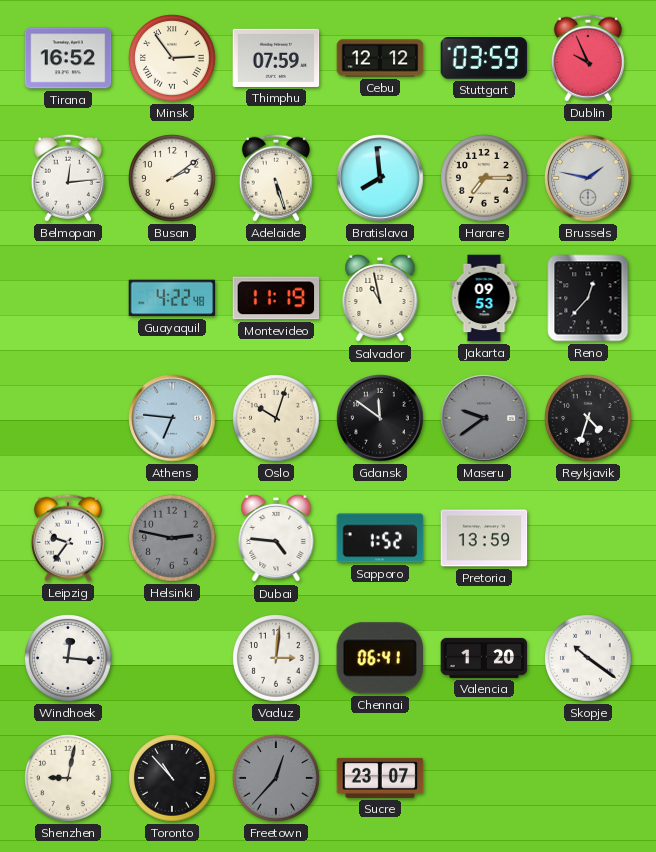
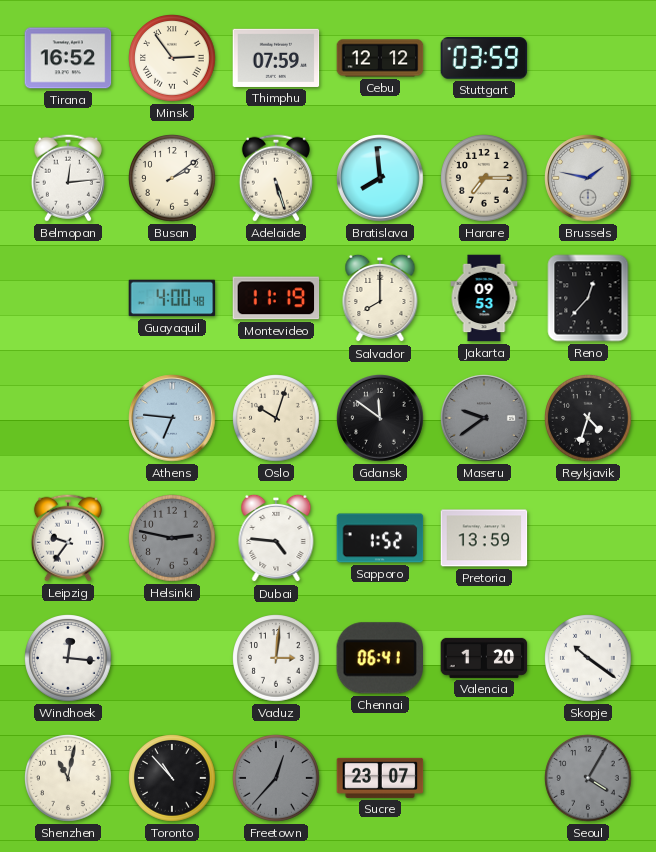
Dublin: 9:56 -> none (588, 58)
Guayaquil: 4:22 -> 4:00 (172, 298)
Salvador: 10:58 -> 8:00 (380, 298)
Shenzhen: 9:02 -> 11:02 (68, 778)
Seoul: none -> 4:05 (588, 778)
